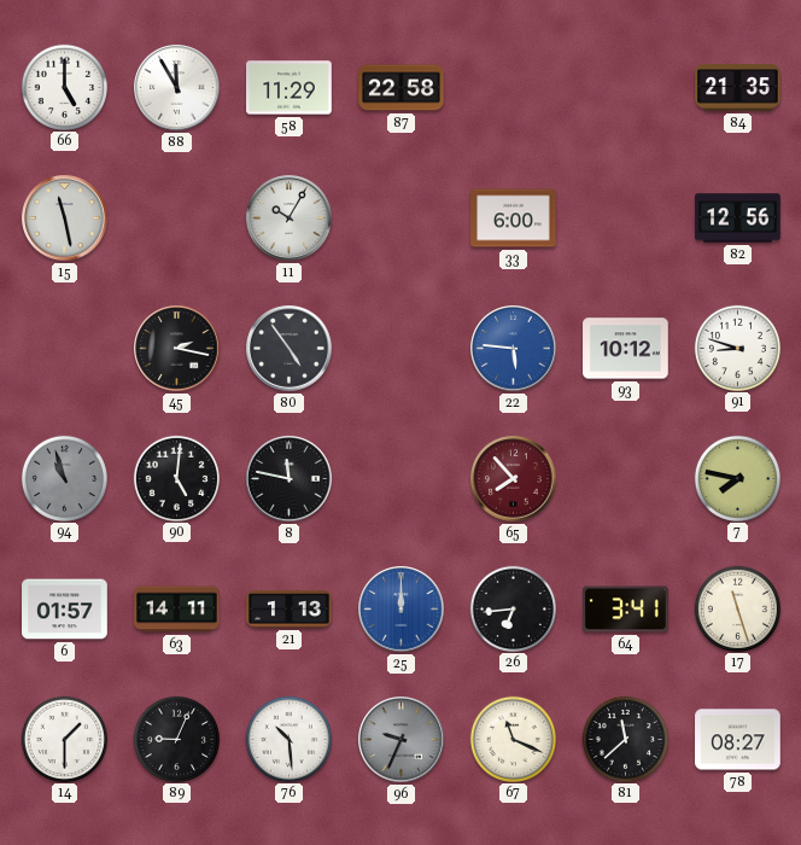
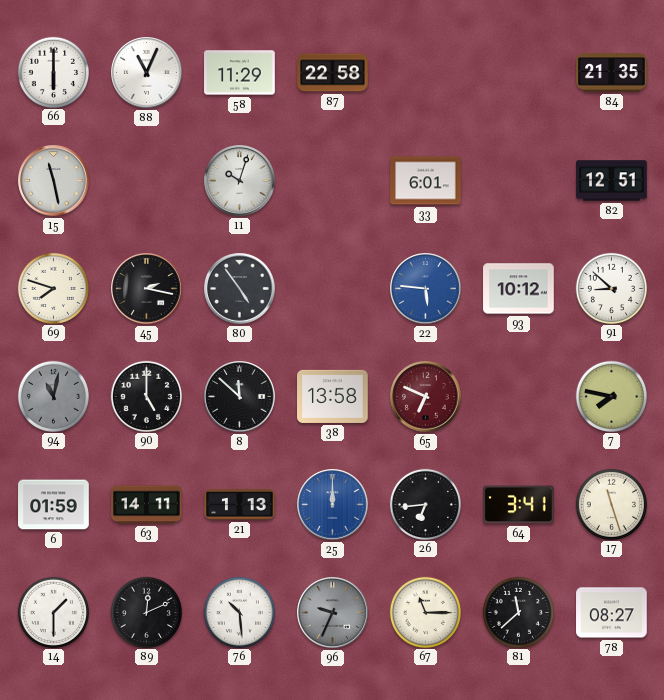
66: 5:00 -> 6:00 (53, 72)
88: 11:55 -> 11:04 (147, 73)
11: 10:05 -> 10:03 (240, 181)
33: 6:00 -> 6:01 (426, 181)
82: 12:56 -> 12:51 (612, 181)
69: none -> 7:48 (53, 288)
91: 8:48 -> 8:52 (611, 288)
94: 10:57 -> 11:02 (53, 396)
90: 5:01 -> 5:00 (146, 396)
8: 11:47 -> 11:52 (240, 397)
38: none -> 13:58 (333, 396)
65: 7:53 -> 6:49 (426, 397)
6: 01:57 -> 01:59 (54, 505)
89: 9:04 -> 12:11 (146, 612)
67: 11:19 -> 11:15 (425, 612)
